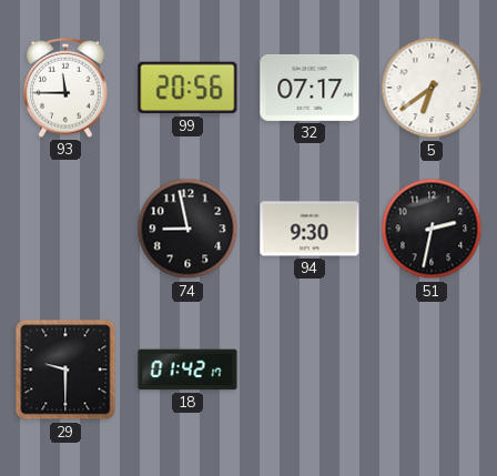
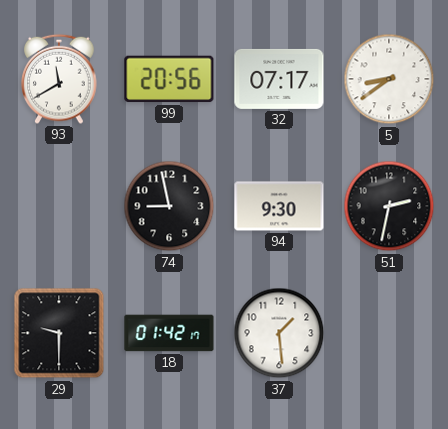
93: 11:45 -> 11:40 (59, 79)
5: 6:39 -> 8:39 (389, 79)
37: none -> 1:29 (279, 333)
